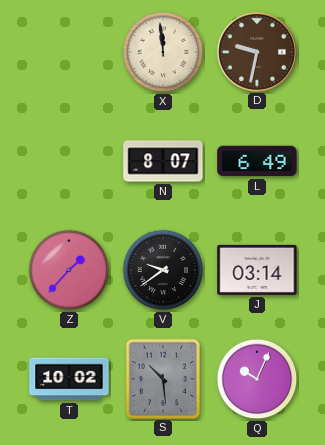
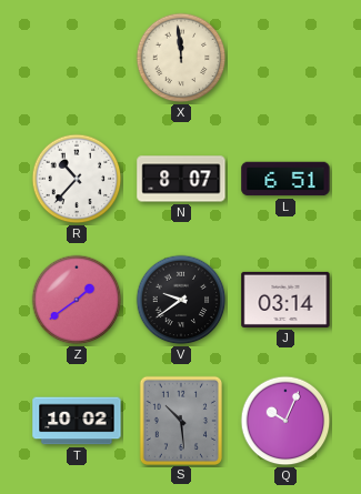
D: 9:32 -> none (256, 51)
R: none -> 10:37 (77, 179)
L: 6:49 -> 6:51 (285, 179)
Z: 1:37 -> 1:39 (77, 300)
